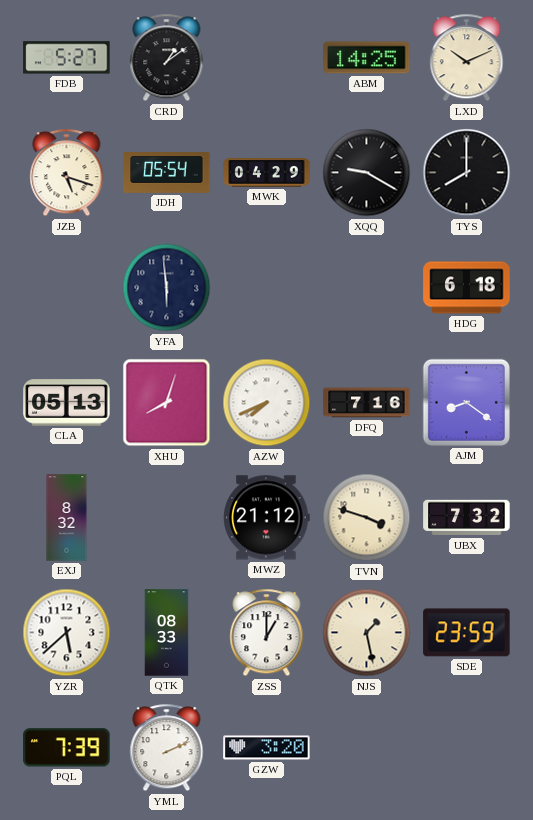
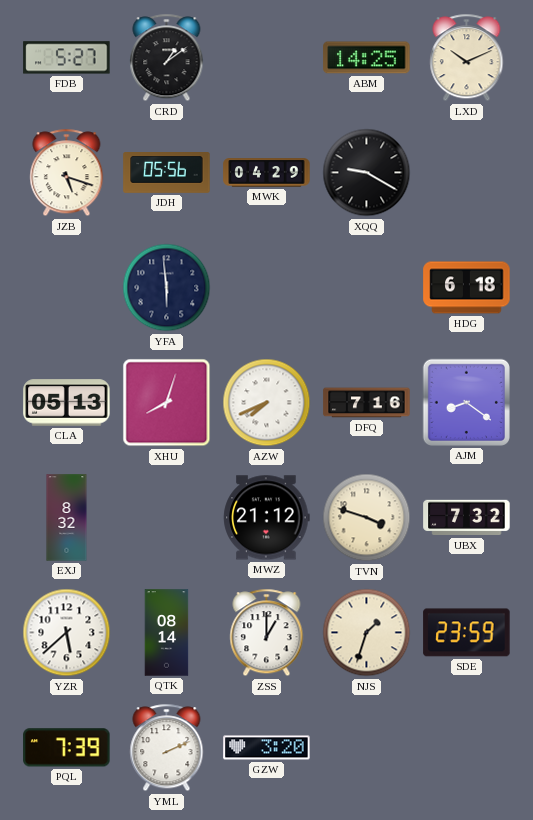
JDH: 05:54 -> 05:56 (167, 173)
TYS: 8:00 -> none (467, 173)
QTK: 08:33 -> 08:14 (167, 633)
NJS: 1:28 -> 1:33 (367, 633)
